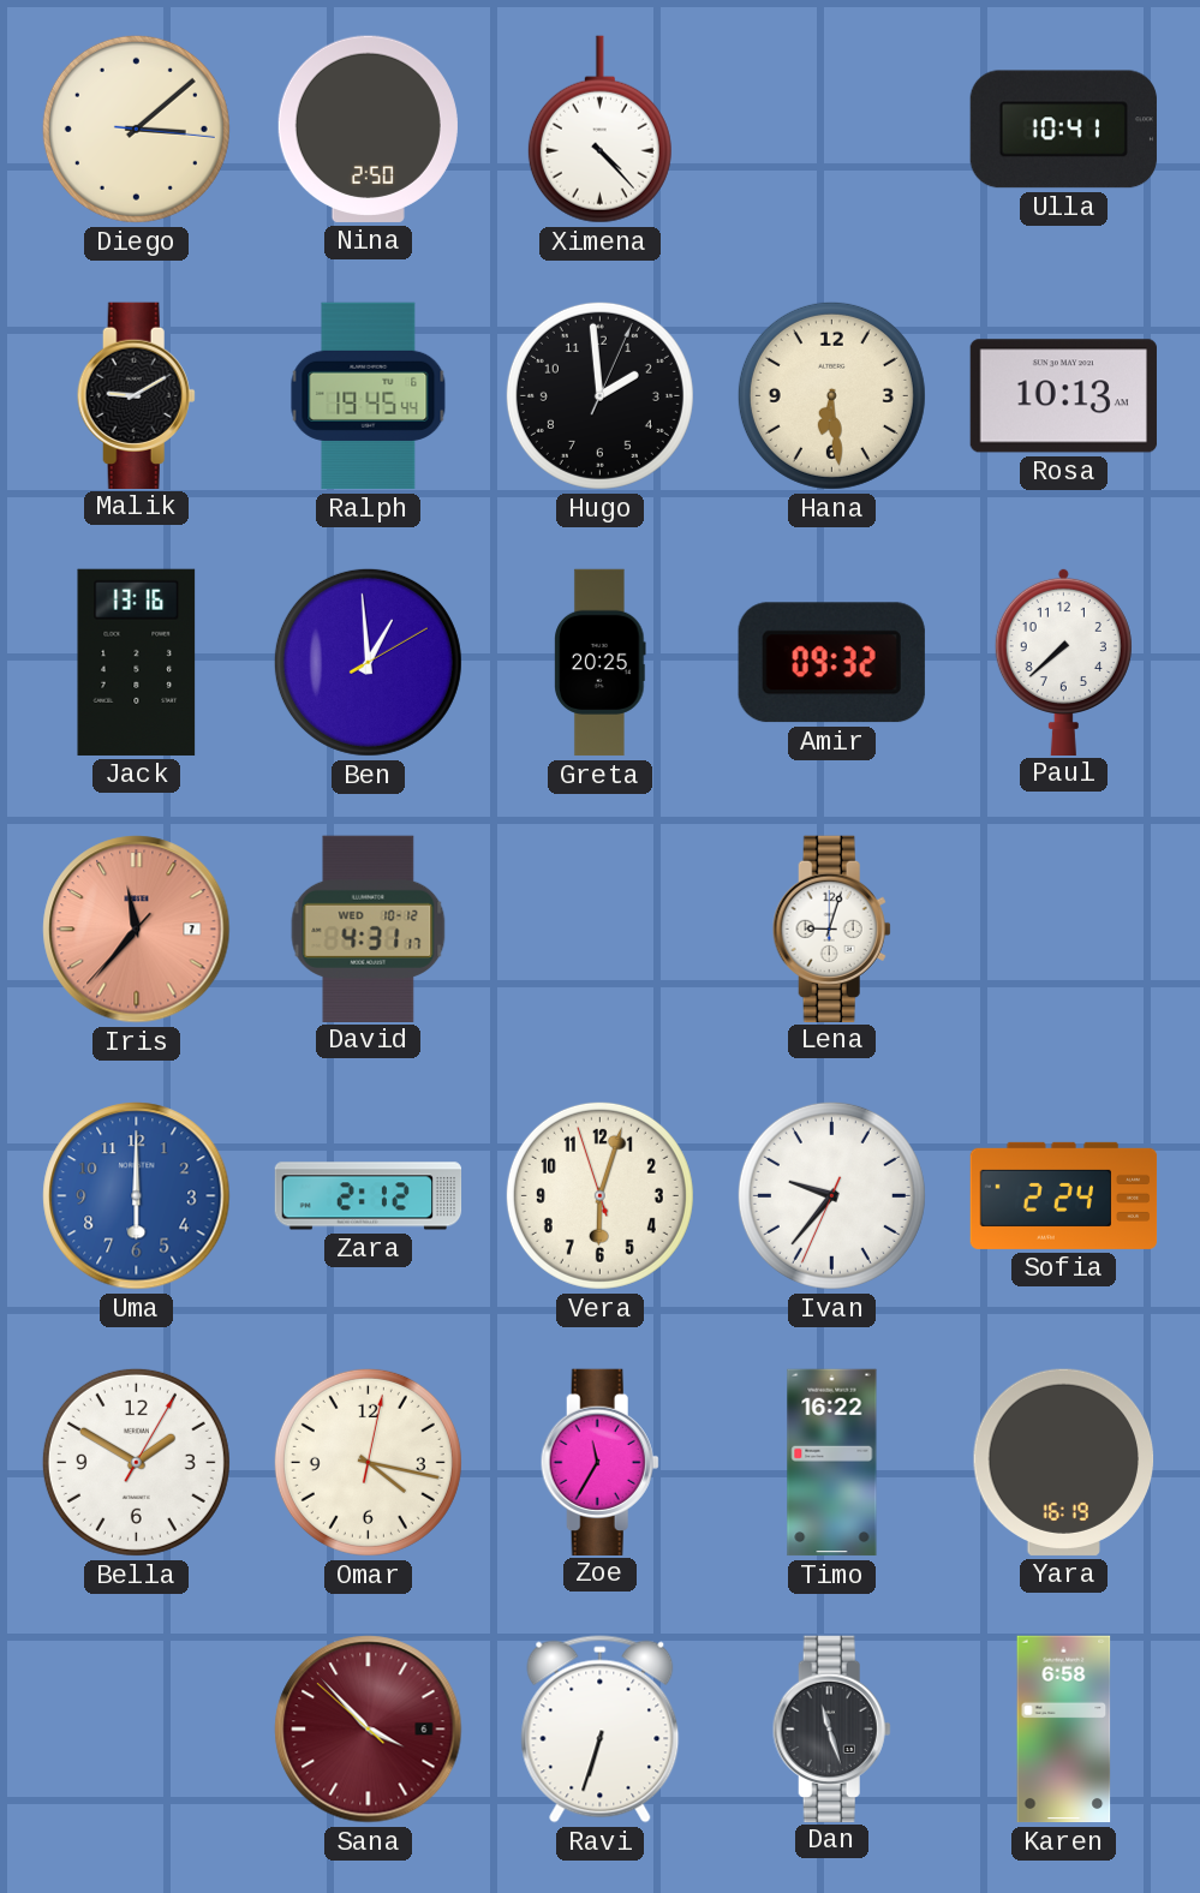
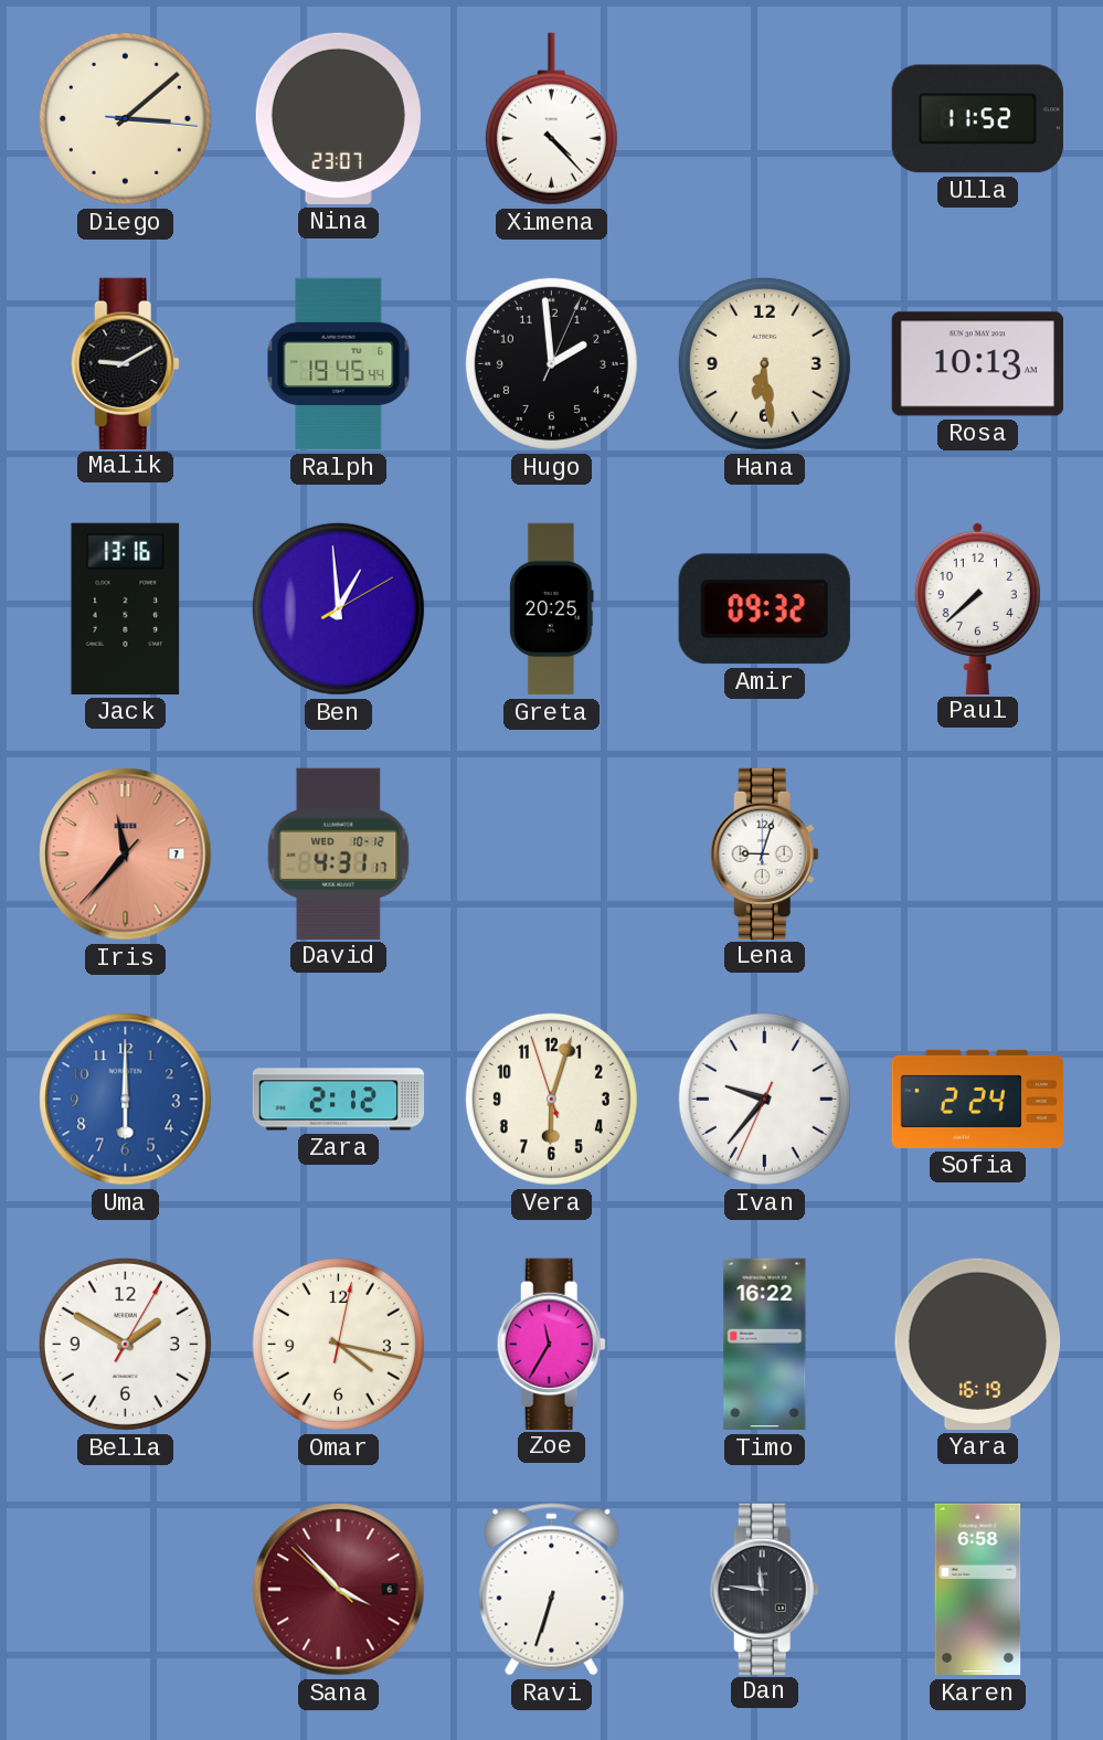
Nina: 2:50 -> 23:07 (338, 118)
Ulla: 10:41 -> 11:52 (977, 119)
Dan: 11:27 -> 11:46 (764, 1589)
